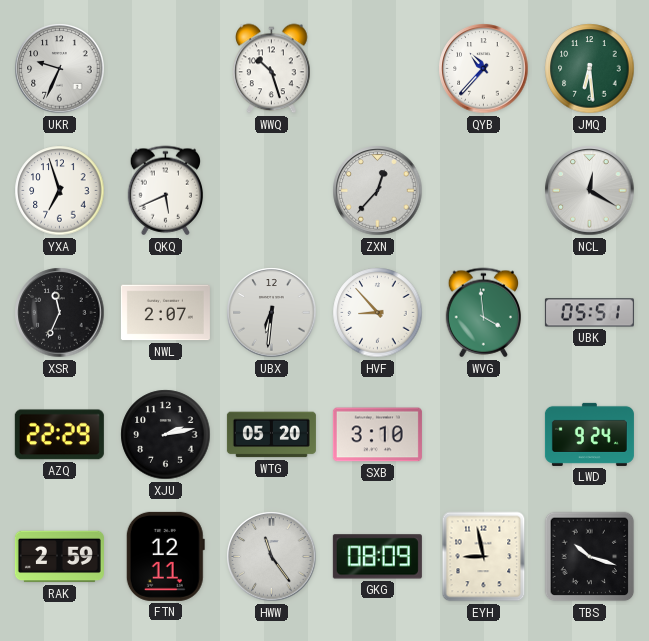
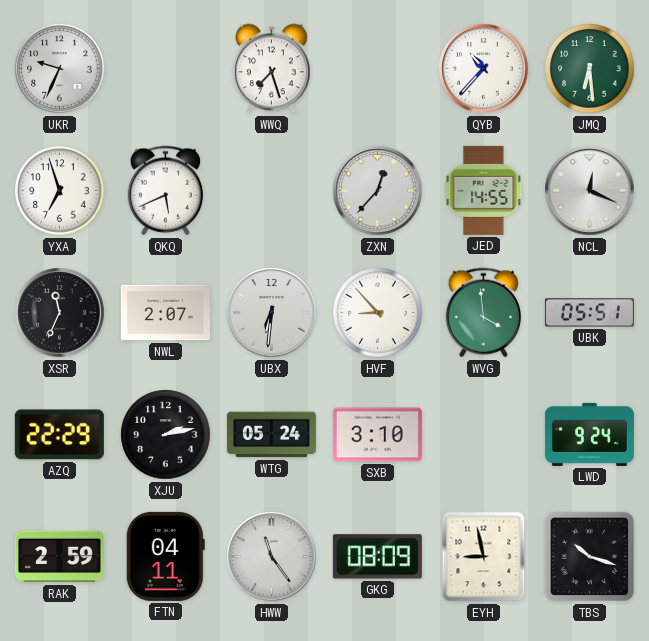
WWQ: 10:27 -> 7:27 (272, 69)
JED: none -> 14:55 (484, 190)
NCL: 12:20 -> 12:19 (590, 191)
WTG: 05:20 -> 05:24 (271, 435)
FTN: 12:11 -> 04:11 (165, 556)
